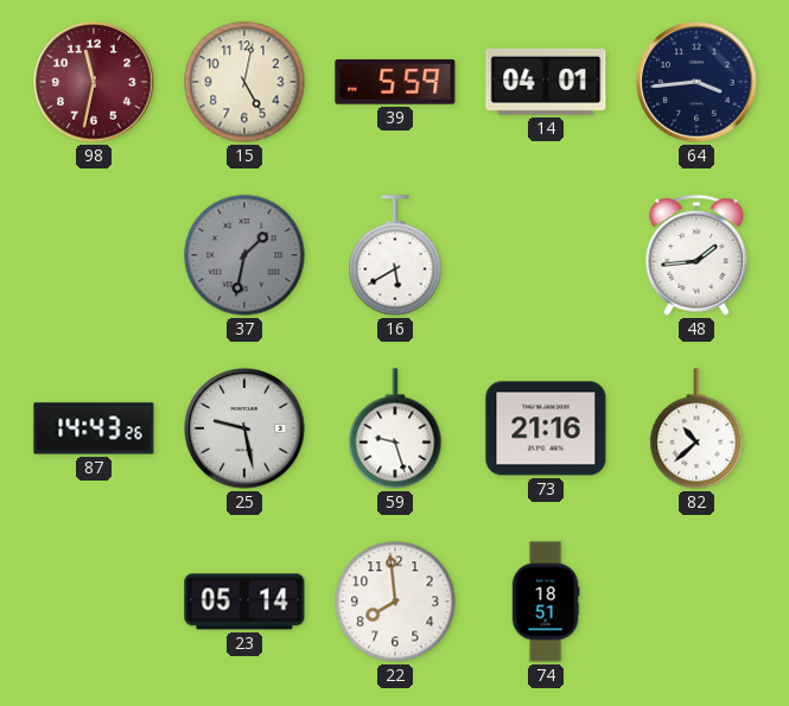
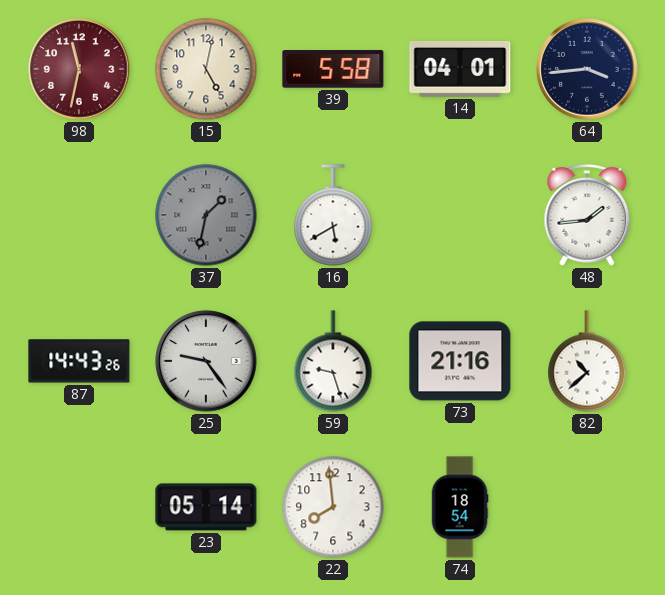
39: 5:59 -> 5:58 (333, 69)
25: 9:28 -> 9:24 (206, 361)
74: 18:51 -> 18:54 (460, 507)
